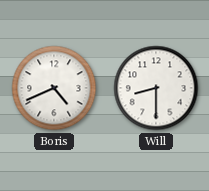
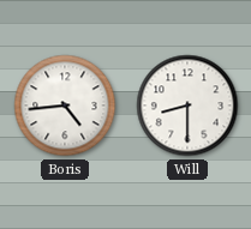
Boris: 4:41 -> 4:44 (65, 106)
